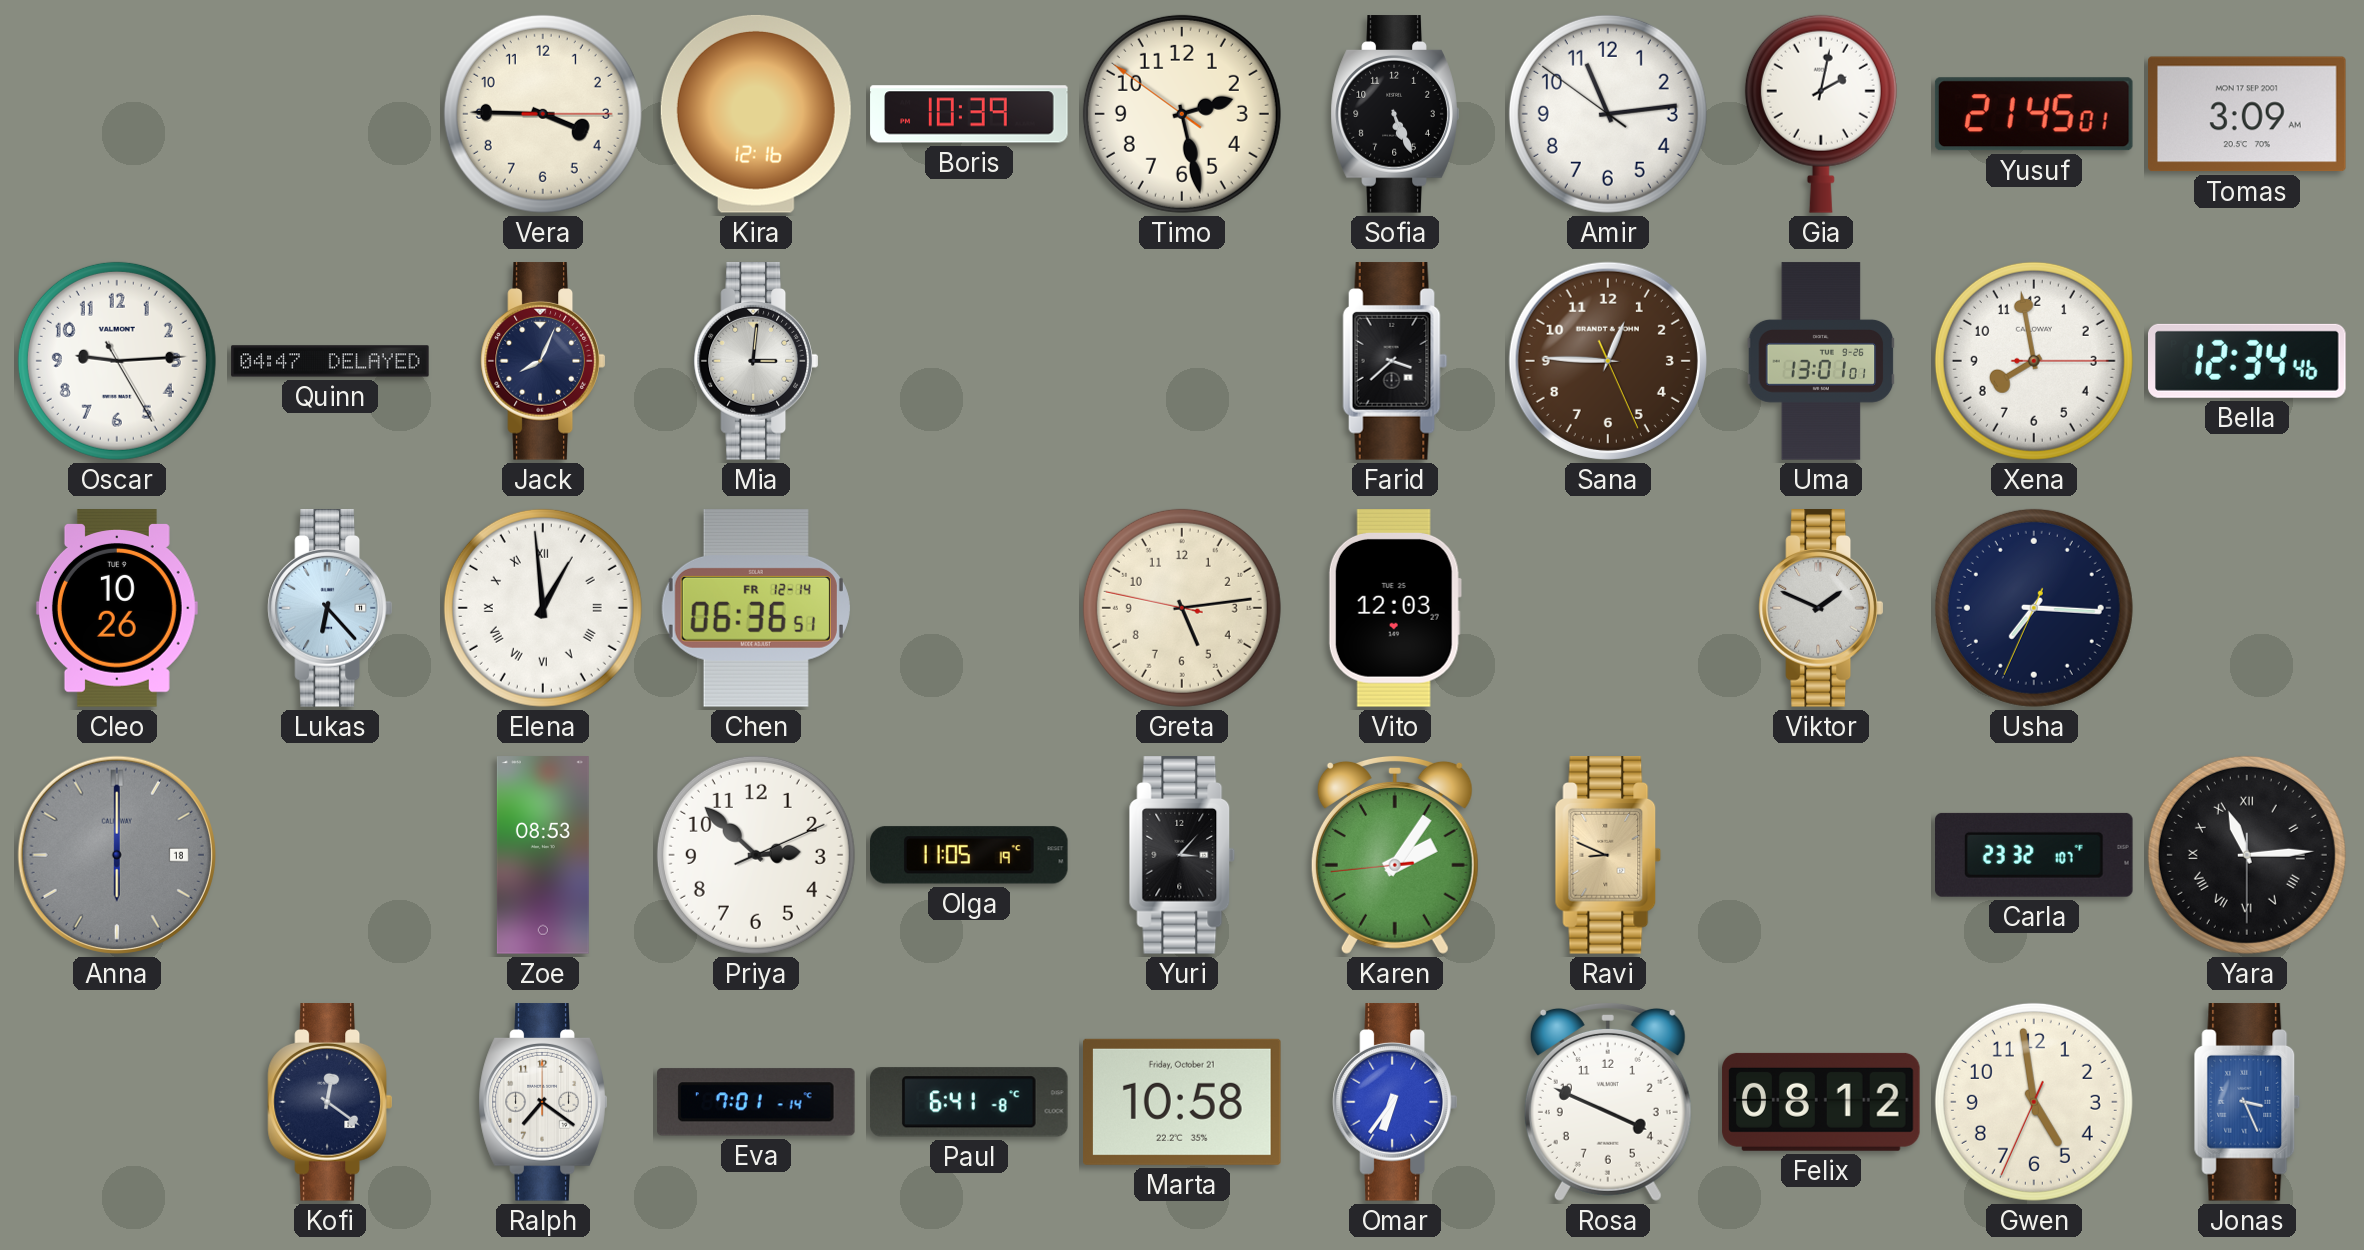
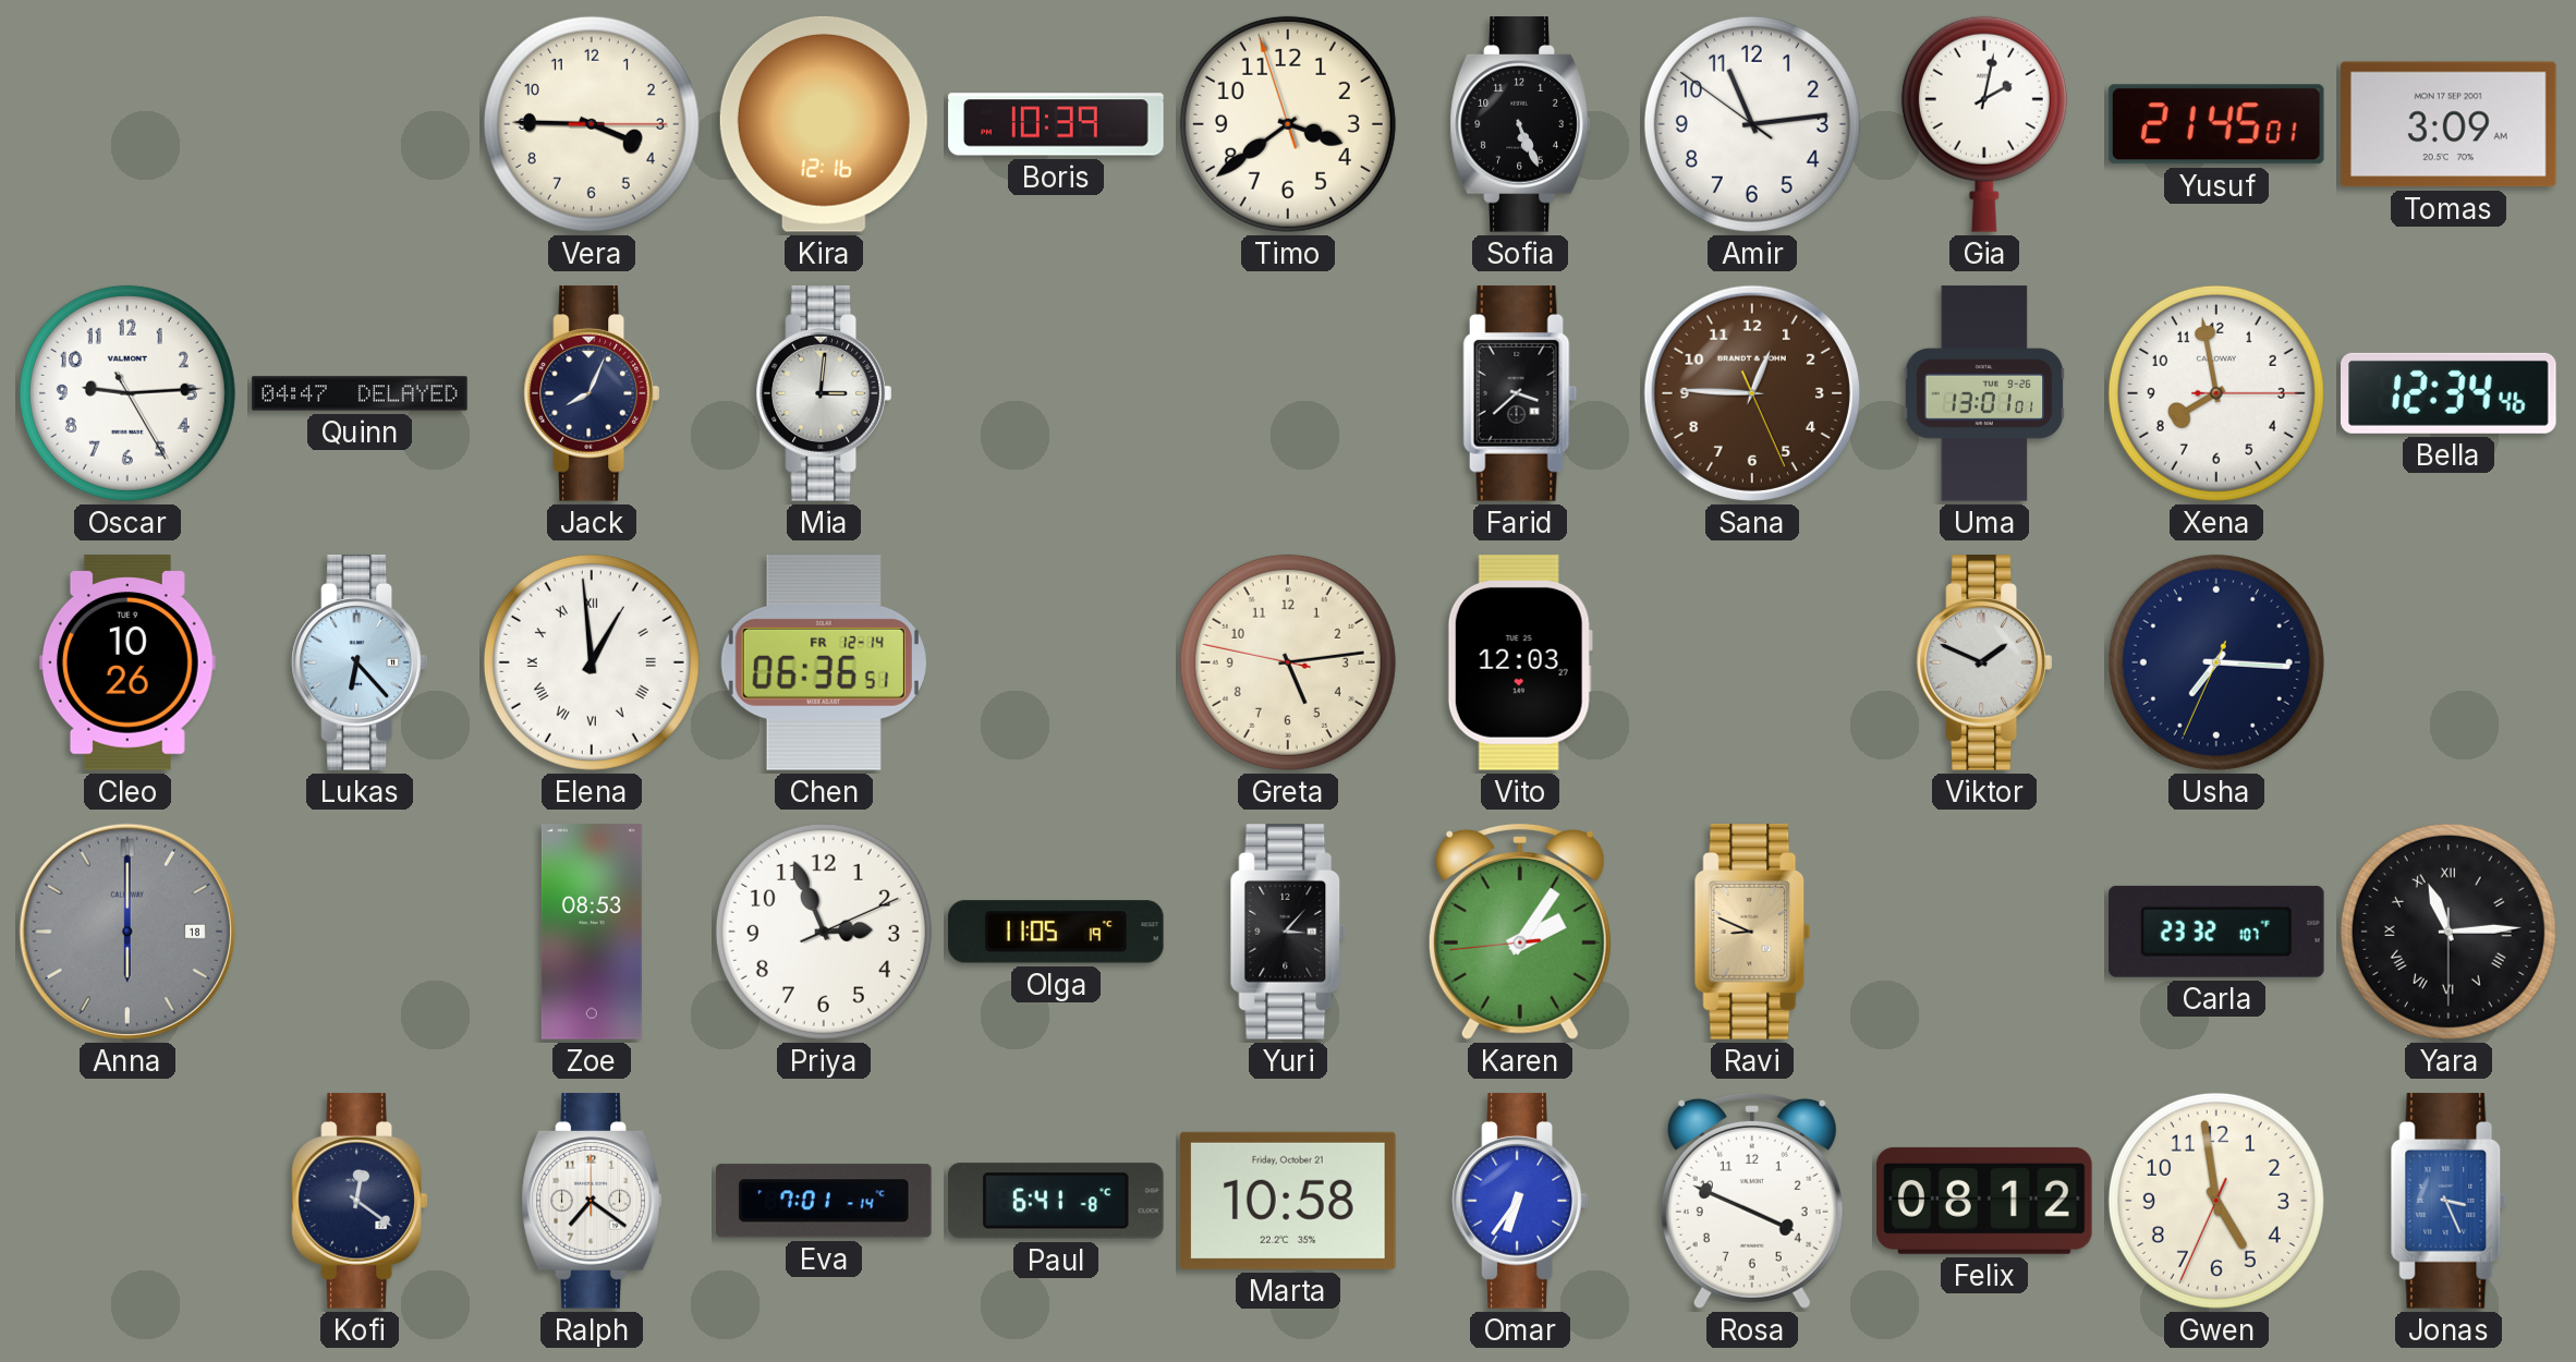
Timo: 2:27 -> 3:38 (1288, 124)
Priya: 2:52 -> 2:56 (824, 932)
